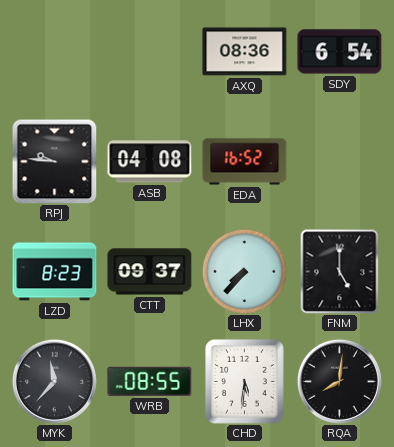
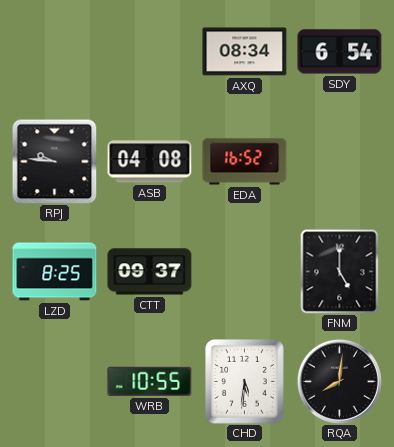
AXQ: 08:36 -> 08:34 (245, 52)
LZD: 8:23 -> 8:25 (55, 272)
LHX: 7:37 -> none (244, 271)
MYK: 11:37 -> none (54, 381)
WRB: 08:55 -> 10:55 (150, 381)
